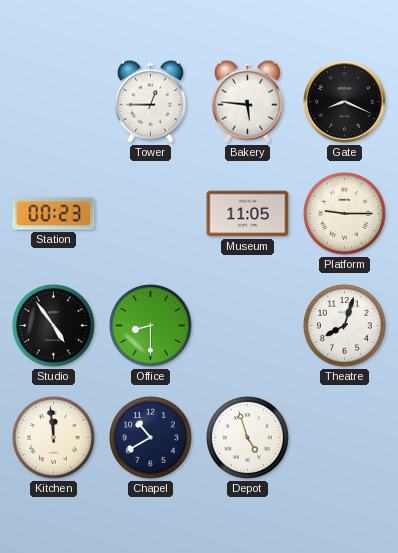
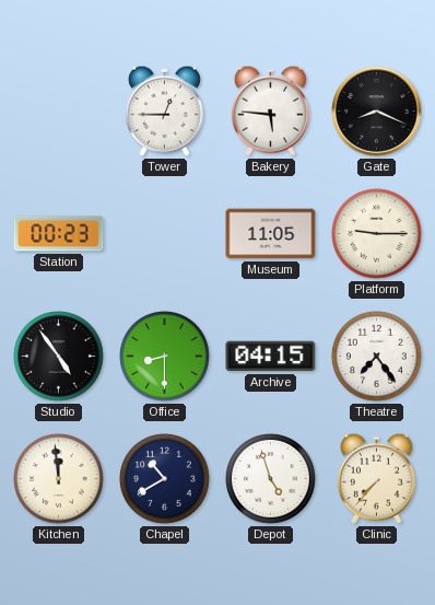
Archive: none -> 04:15 (271, 357)
Theatre: 8:03 -> 7:24 (377, 357)
Clinic: none -> 7:37 (376, 478)
